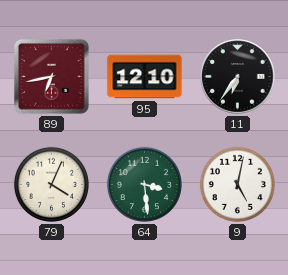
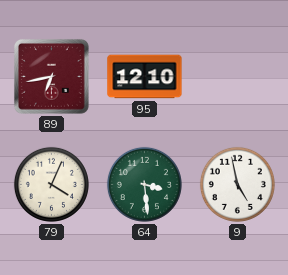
11: 6:36 -> none (238, 77)
9: 5:02 -> 4:58 (237, 184)
